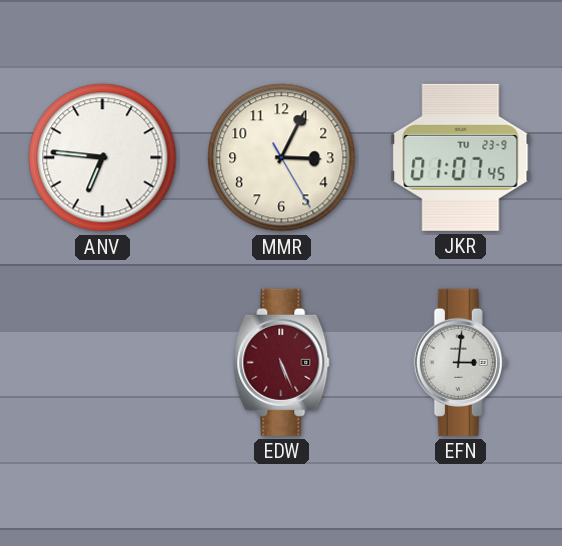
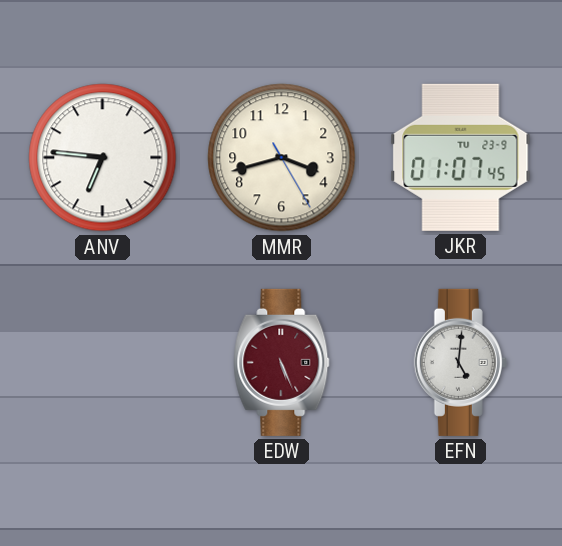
MMR: 3:04 -> 3:42 (282, 158)
EFN: 3:01 -> 5:01 (460, 362)
